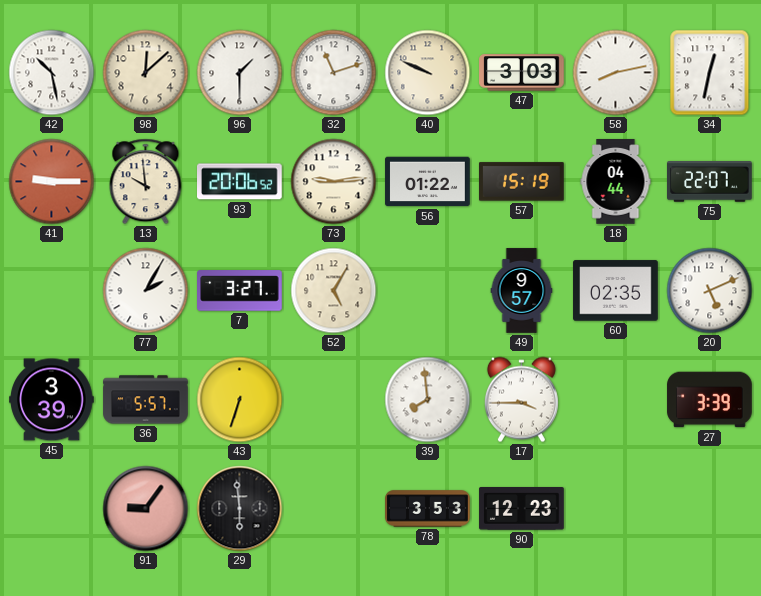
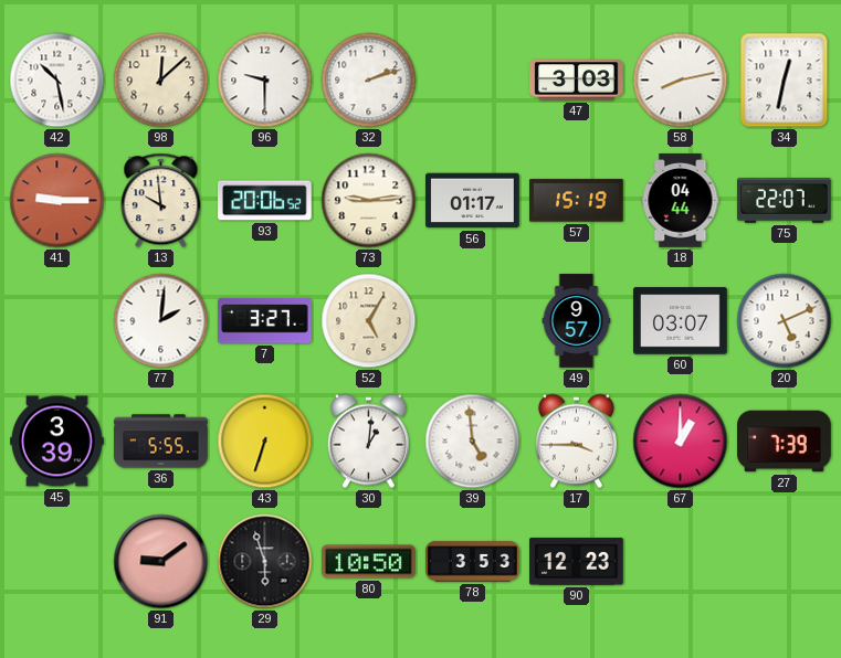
96: 1:30 -> 9:30 (265, 81)
32: 11:12 -> 2:12 (369, 81)
40: 9:49 -> none (428, 73)
56: 01:22 -> 01:17 (473, 201)
77: 2:05 -> 2:01 (161, 321)
60: 02:35 -> 03:07 (681, 321)
36: 5:57 -> 5:55 (161, 442)
30: none -> 1:01 (368, 442)
39: 7:59 -> 4:59 (473, 442)
67: none -> 1:00 (681, 442)
27: 3:39 -> 7:39 (785, 442)
91: 9:06 -> 9:09 (161, 562)
29: 5:59 -> 5:57 (265, 562)
80: none -> 10:50 (369, 562)
